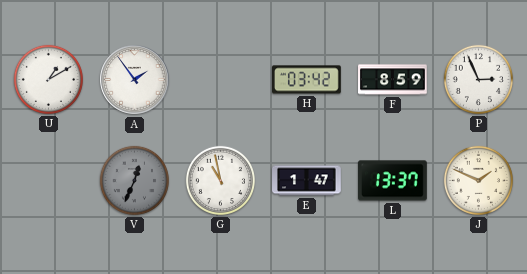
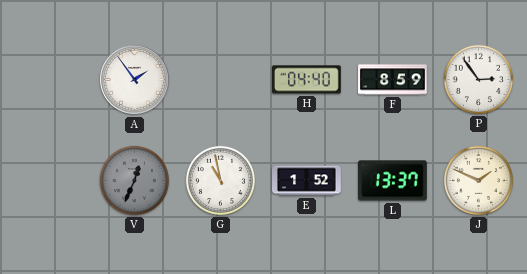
U: 1:10 -> none (48, 79)
H: 03:42 -> 04:40 (307, 80)
P: 2:56 -> 2:54 (478, 79)
E: 1:47 -> 1:52 (307, 181)
